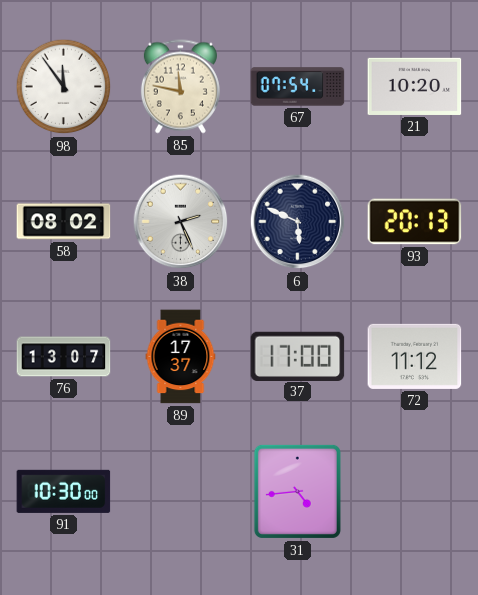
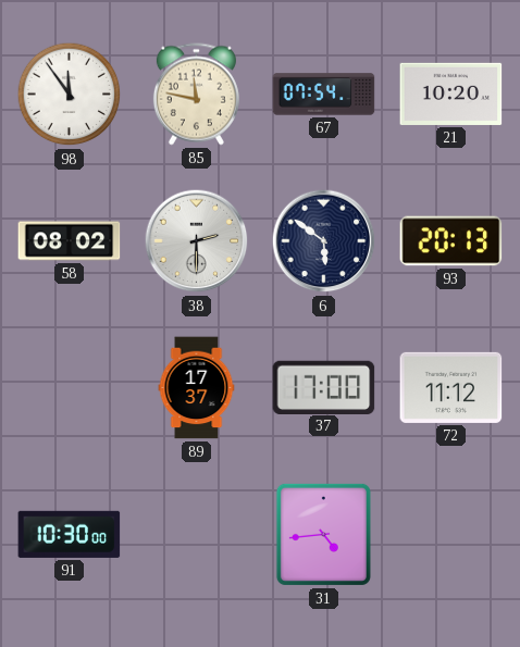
38: 2:26 -> 2:30 (197, 241)
6: 5:49 -> 5:51 (324, 241)
76: 13:07 -> none (64, 357)
